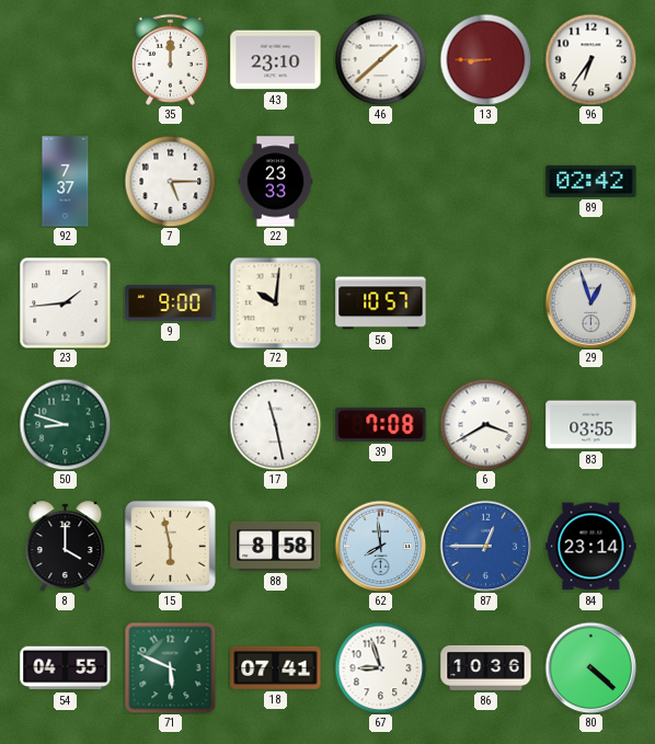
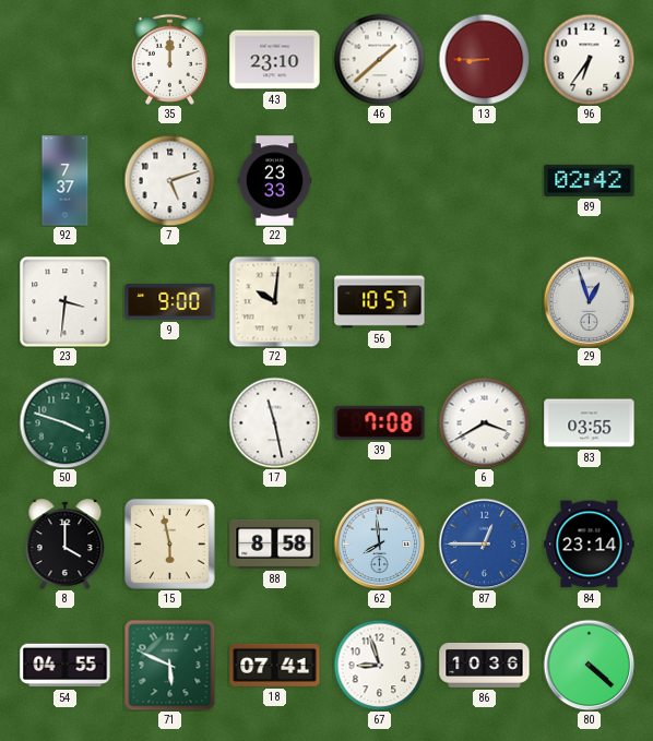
7: 5:15 -> 5:12 (169, 180)
23: 1:44 -> 3:31 (64, 301)
50: 8:48 -> 3:48 (64, 422)
